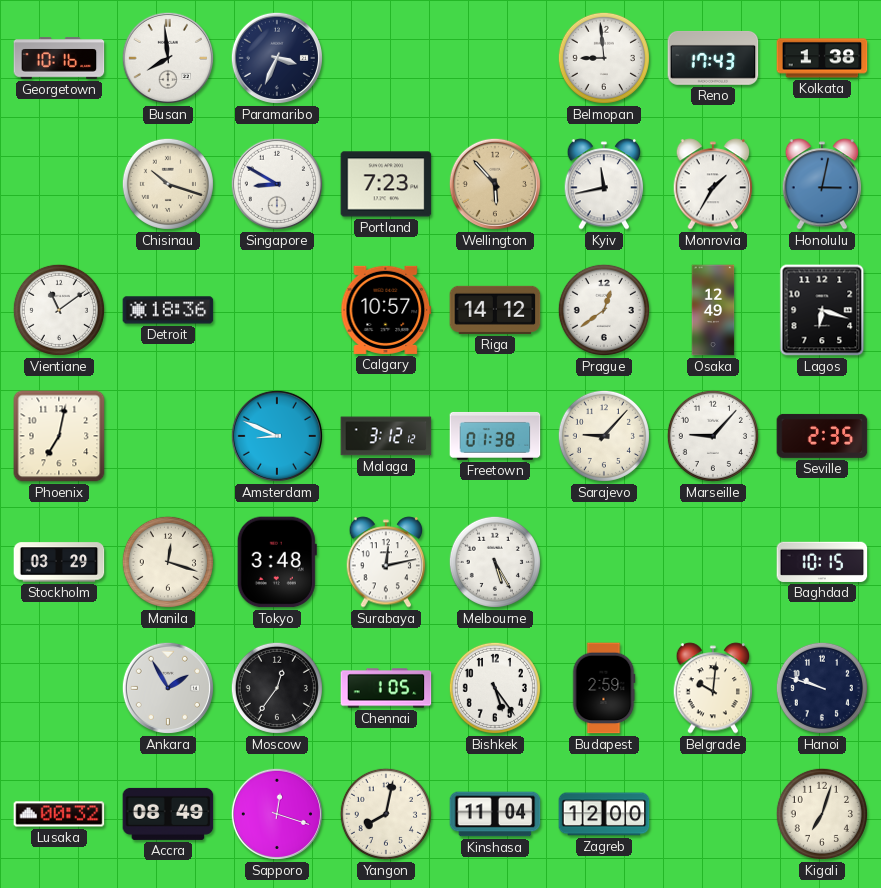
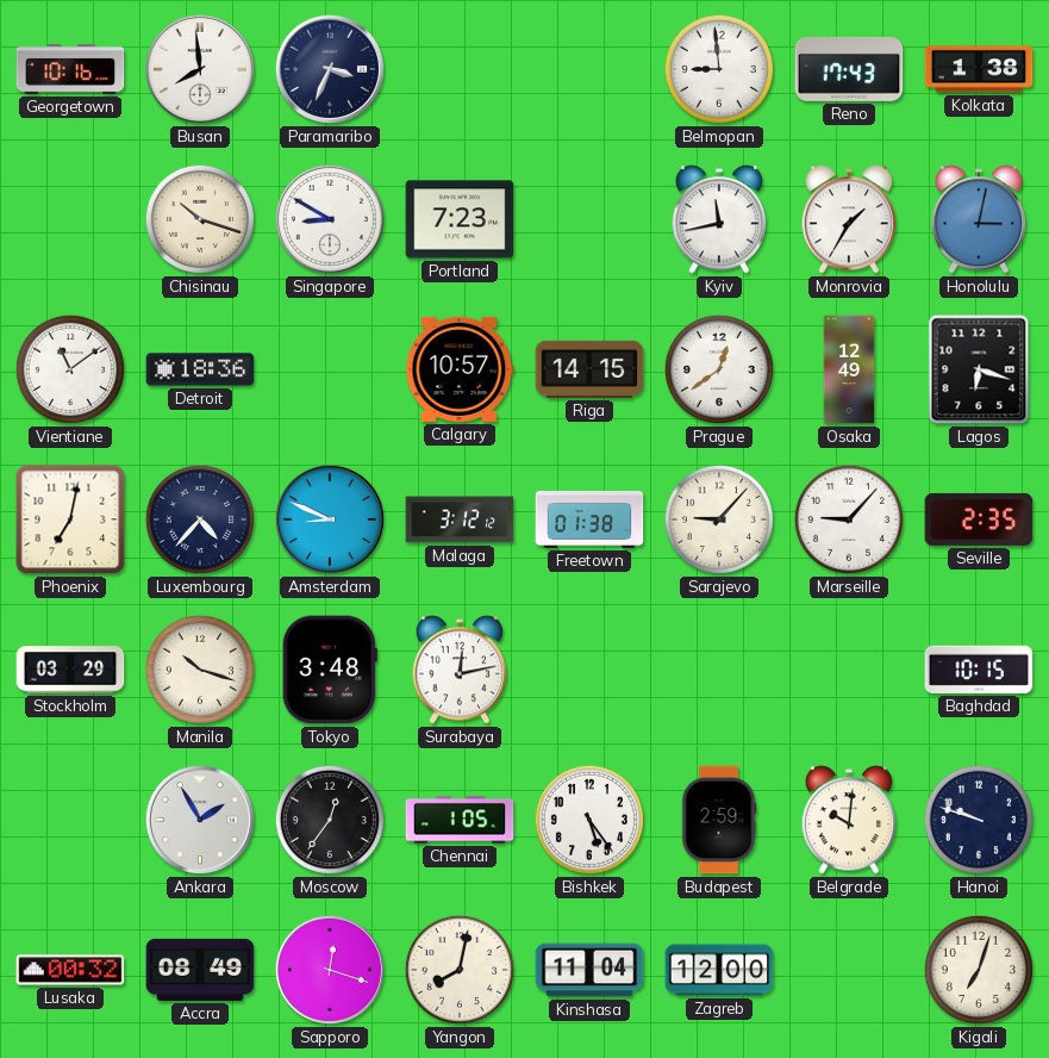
Wellington: 5:53 -> none (495, 184)
Riga: 14:12 -> 14:15 (589, 369)
Luxembourg: none -> 4:37 (200, 519)
Manila: 12:18 -> 10:18 (200, 670)
Melbourne: 5:25 -> none (495, 562)
